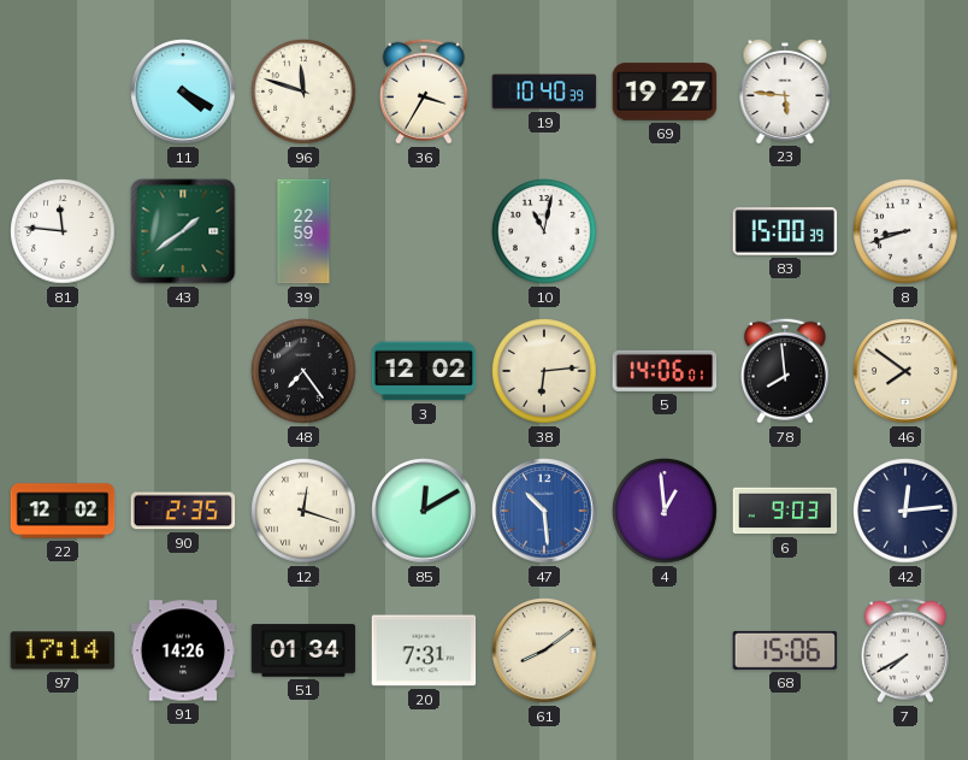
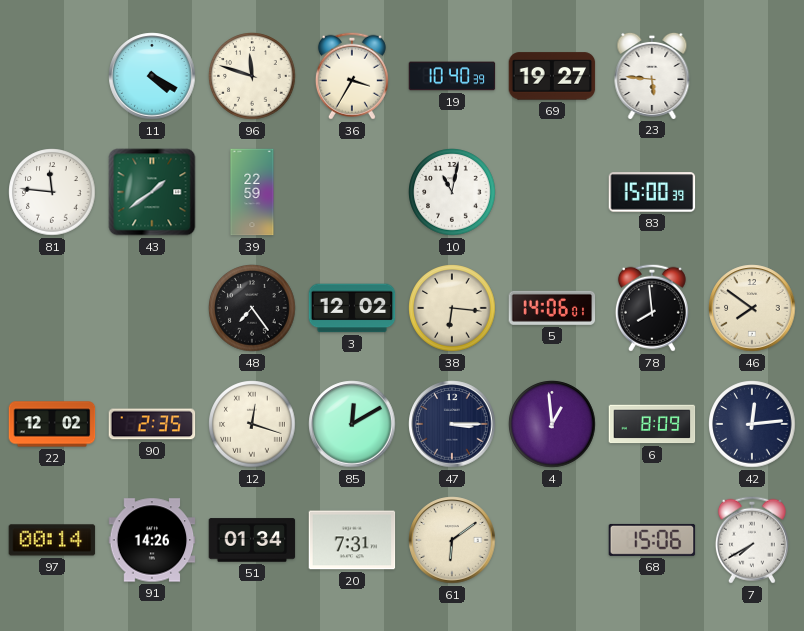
8: 8:42 -> none (905, 231)
38: 6:14 -> 6:16 (452, 308)
47: 10:29 -> 3:15 (452, 424)
47 dial: blue -> navy (452, 424)
6: 9:03 -> 8:09 (652, 424)
97: 17:14 -> 00:14 (52, 540)
61: 8:09 -> 6:09 (452, 540)
